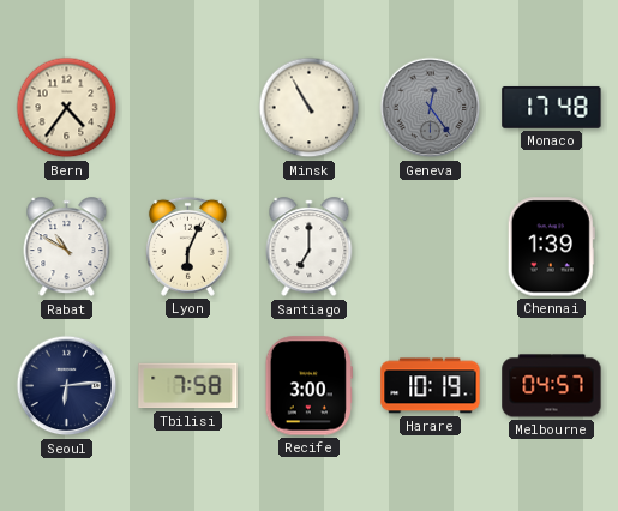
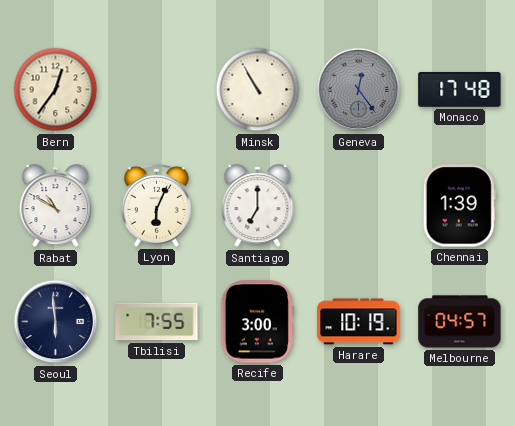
Bern: 4:36 -> 12:36 (56, 90)
Seoul: 6:14 -> 5:59 (56, 322)
Tbilisi: 7:58 -> 7:55 (157, 322)
